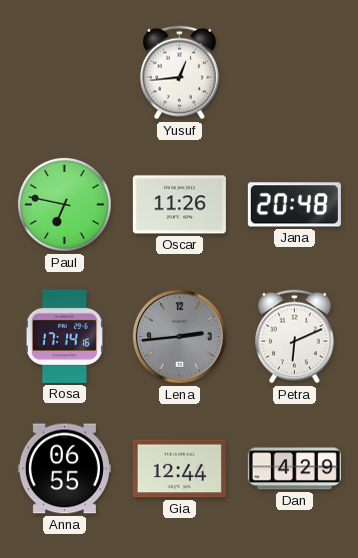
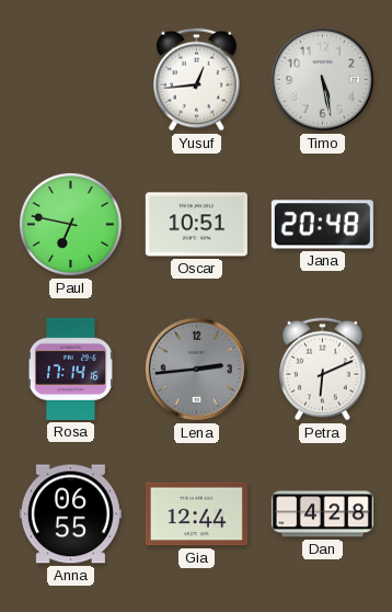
Timo: none -> 5:28 (322, 79)
Oscar: 11:26 -> 10:51 (196, 225)
Dan: 4:29 -> 4:28 (322, 514)
